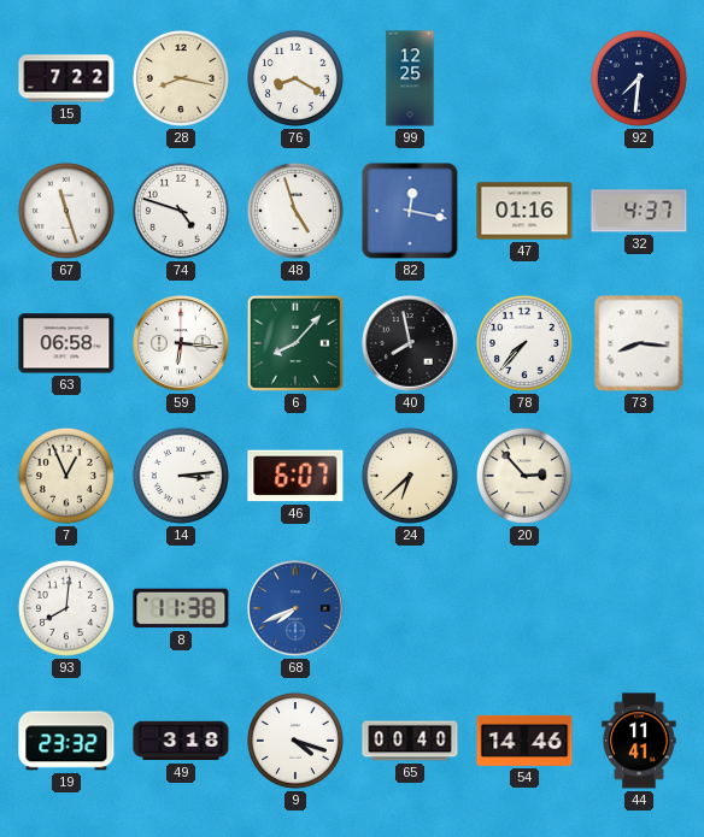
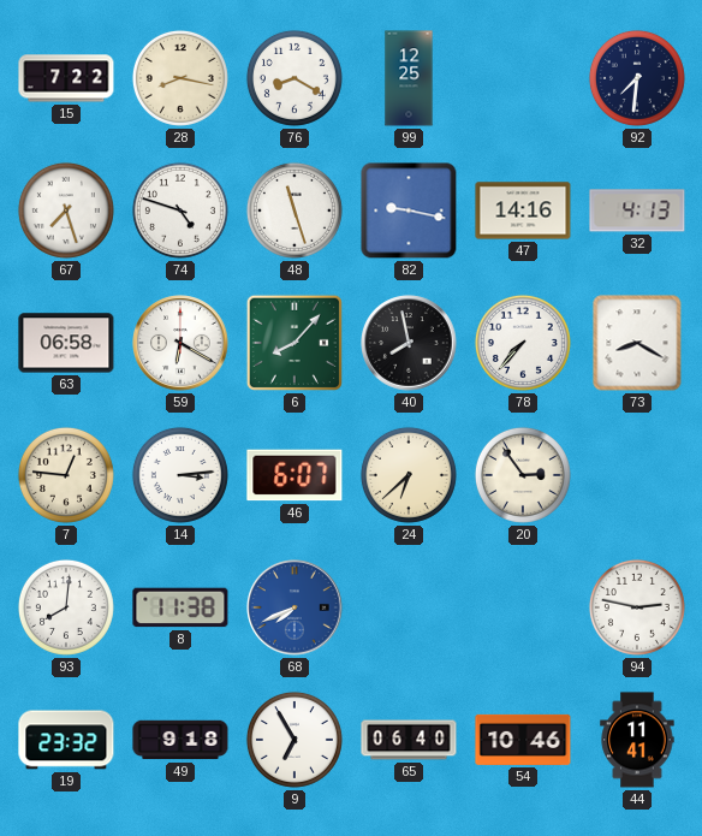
67: 11:27 -> 7:27 (66, 211)
48: 4:57 -> 11:27 (295, 211)
82: 12:17 -> 9:17 (409, 211)
47: 01:16 -> 14:16 (523, 211)
32: 4:37 -> 4:13 (637, 211)
59: 6:16 -> 6:20 (180, 343)
73: 8:16 -> 8:20 (637, 343)
7: 12:56 -> 12:46 (66, 475)
20: 2:53 -> 2:54 (523, 475)
94: none -> 2:47 (637, 607)
49: 3:18 -> 9:18 (180, 740)
9: 4:18 -> 6:55 (295, 740)
65: 00:40 -> 06:40 (409, 740)
54: 14:46 -> 10:46 (523, 740)
